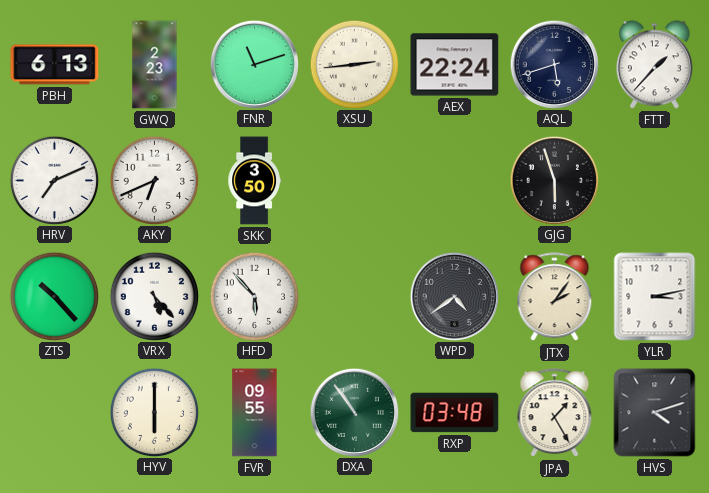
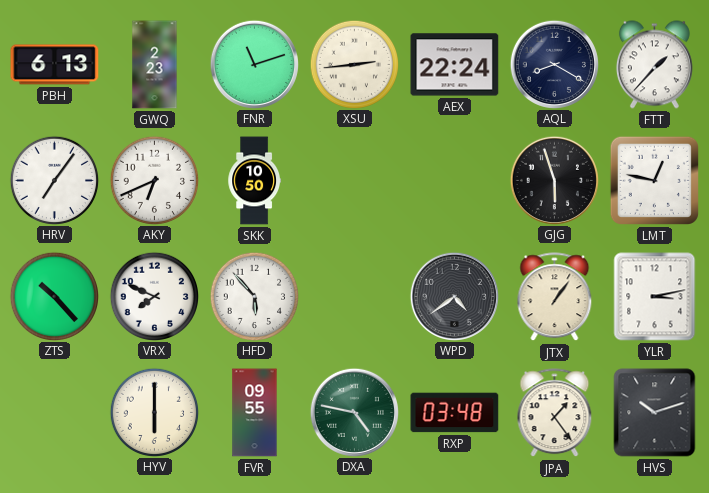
AQL: 5:42 -> 8:20 (554, 64)
HRV: 7:11 -> 7:06 (54, 180)
SKK: 3:50 -> 10:50 (254, 181)
LMT: none -> 12:47 (654, 180)
VRX: 5:23 -> 7:49 (154, 296)
JTX: 2:06 -> 1:06 (555, 297)
DXA: 10:54 -> 4:47 (354, 412)
JPA: 1:25 -> 1:24 (555, 413)
HVS: 4:12 -> 10:12 (655, 413)
